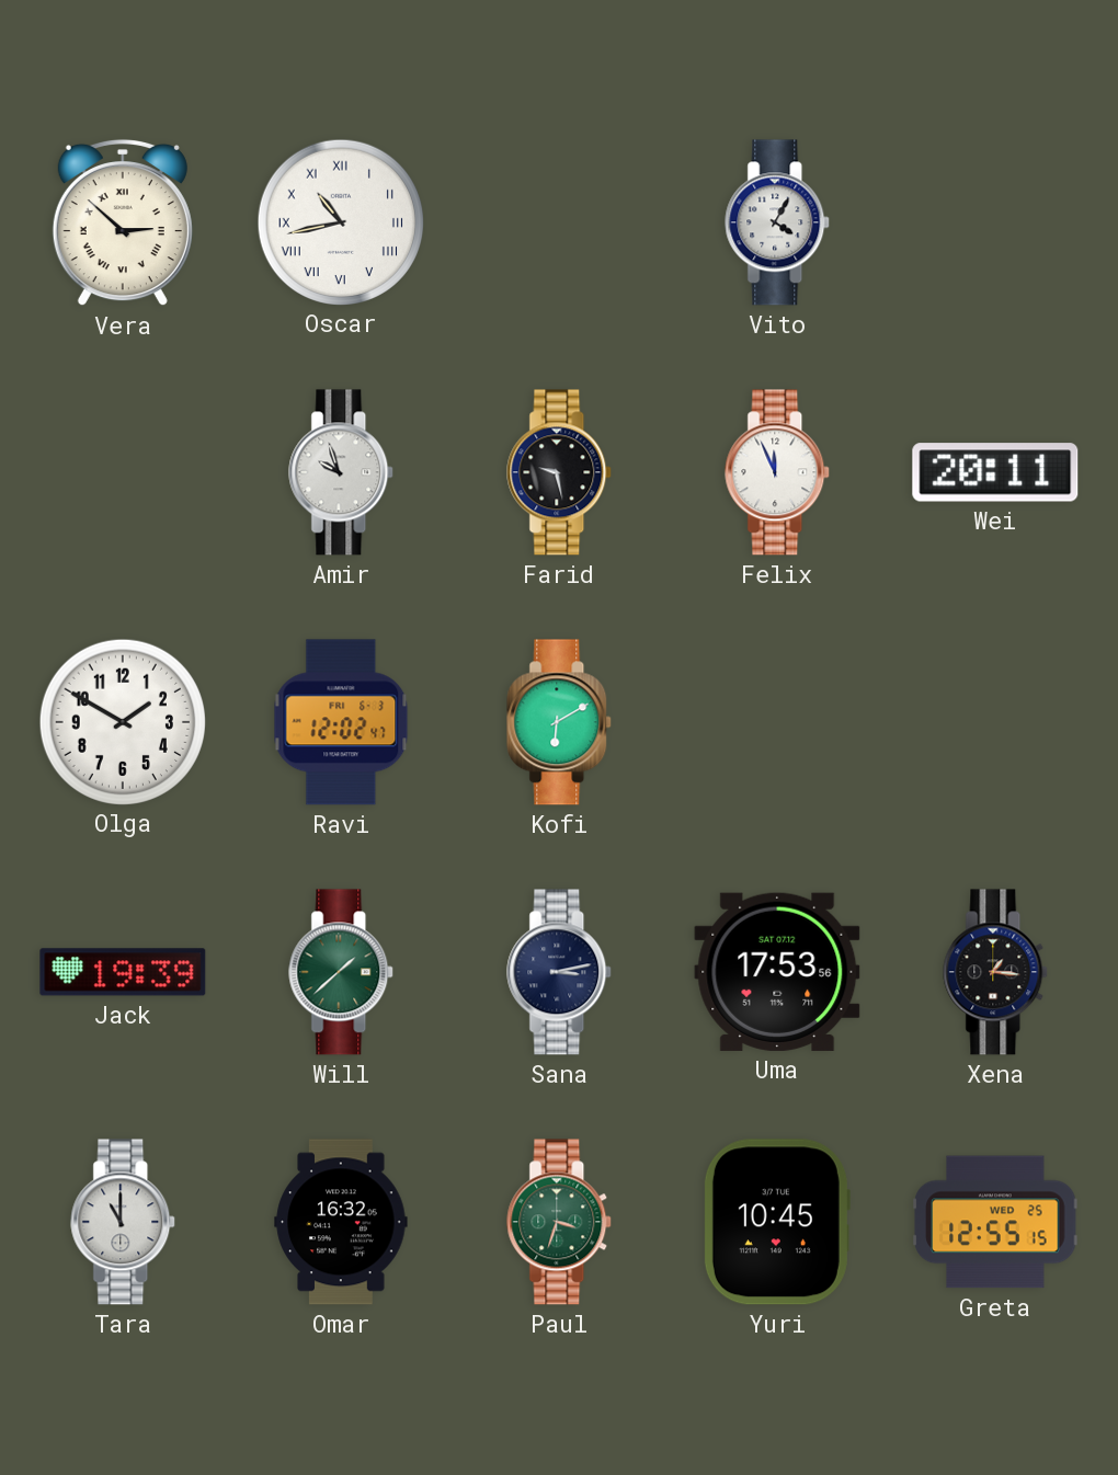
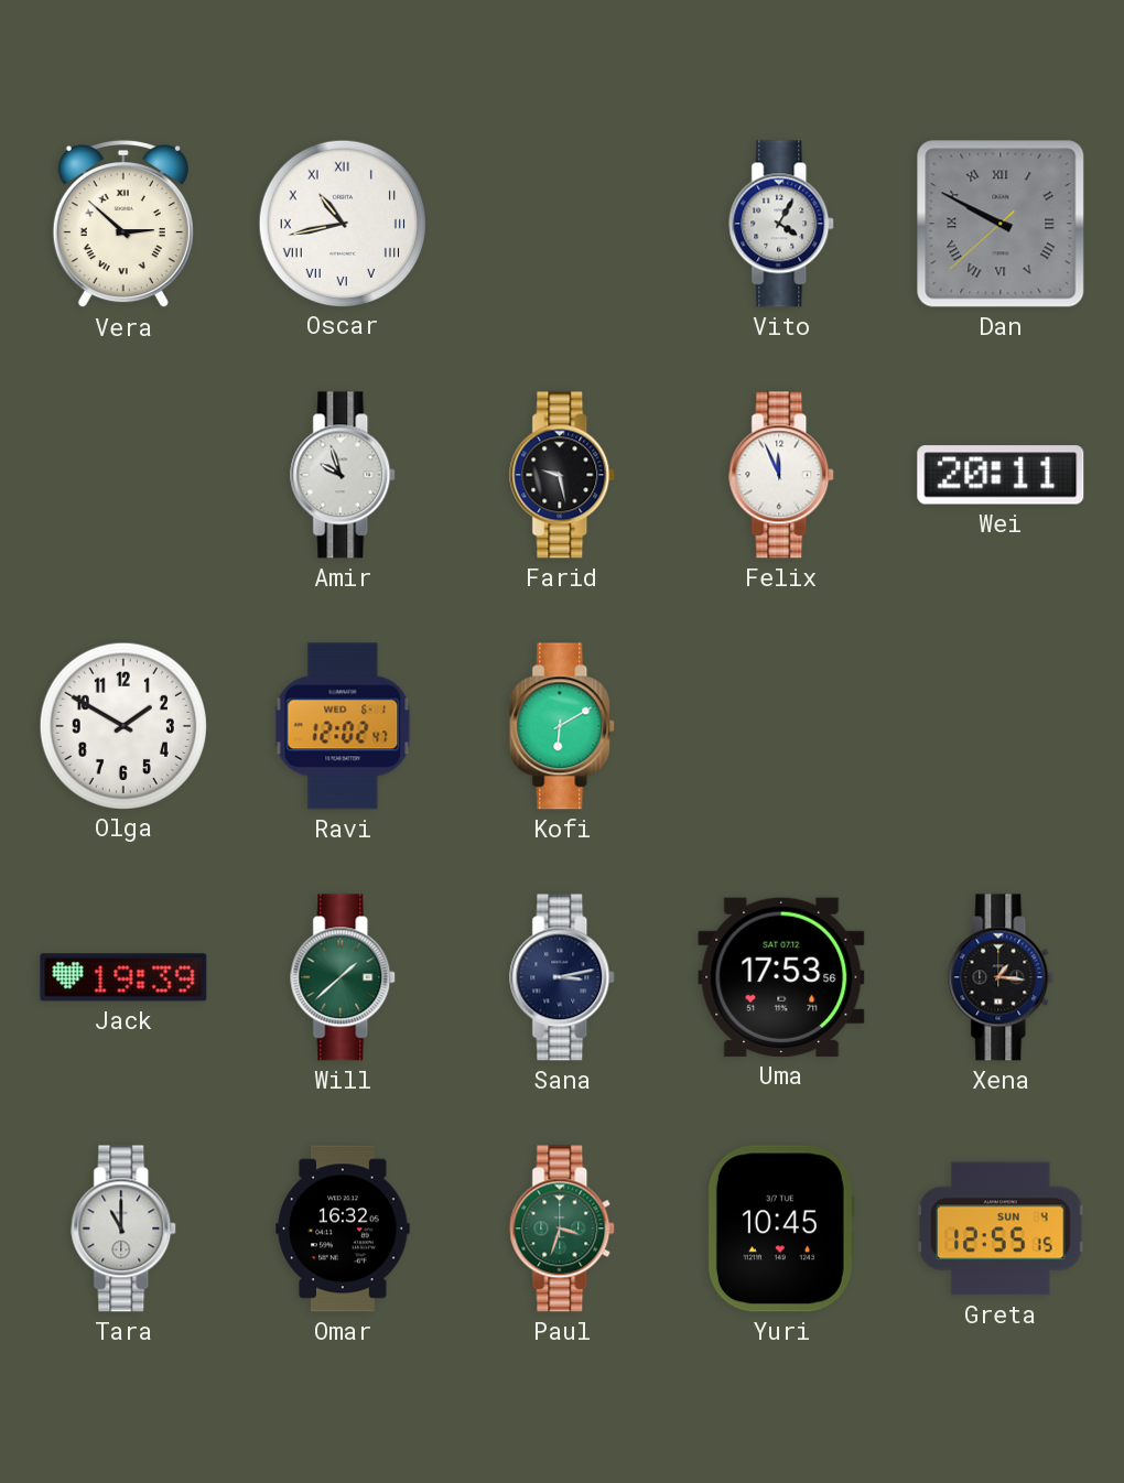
Dan: none -> 9:49 (1001, 224)
Ravi date: FRI 6-3 -> WED 6-1 (343, 726)
Greta date: WED 25 -> SUN 4 (1001, 1228)
